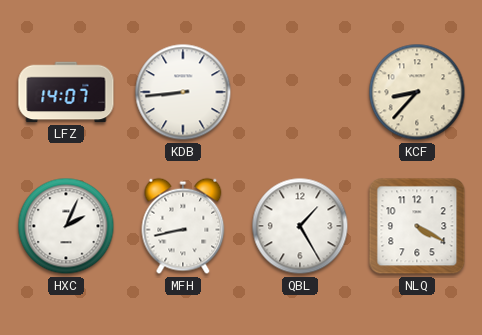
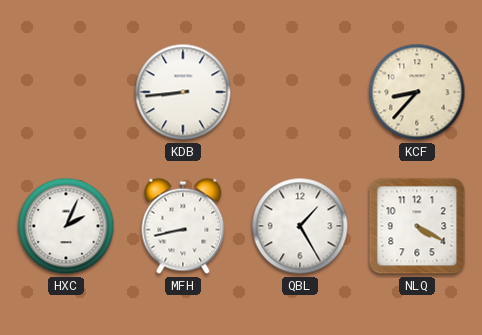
LFZ: 14:07 -> none (66, 92)
